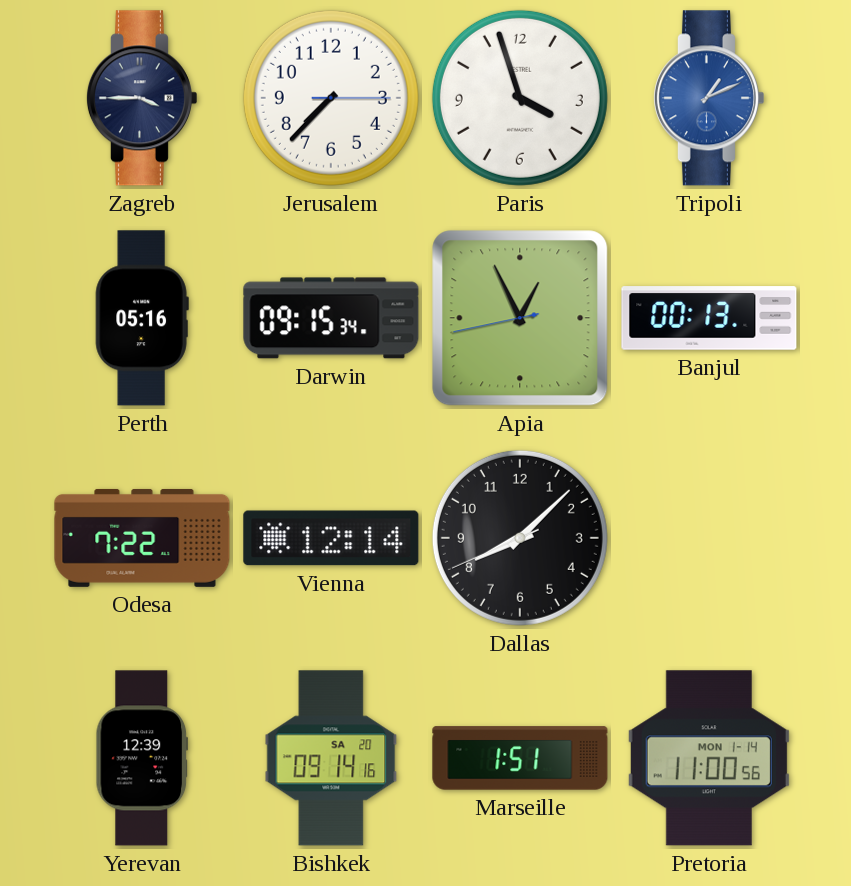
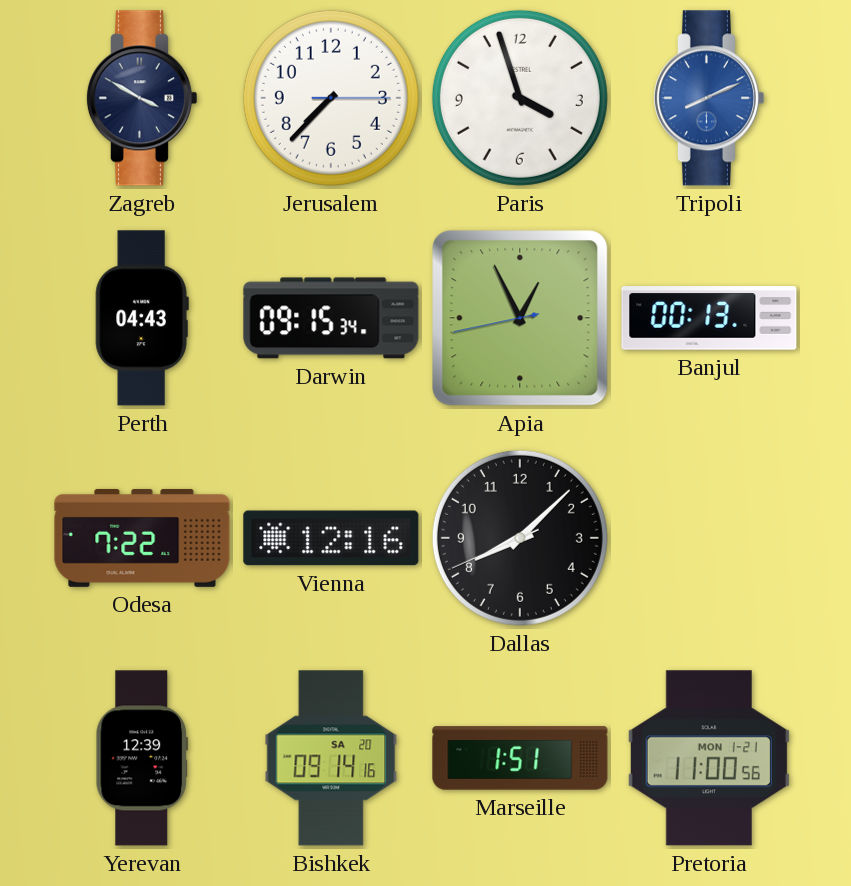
Zagreb: 3:45 -> 3:50 (141, 98)
Tripoli: 1:11 -> 8:11 (708, 98)
Perth: 05:16 -> 04:43 (142, 318)
Vienna: 12:14 -> 12:16 (331, 538)
Pretoria date: MON 1-14 -> MON 1-21 (709, 758)
